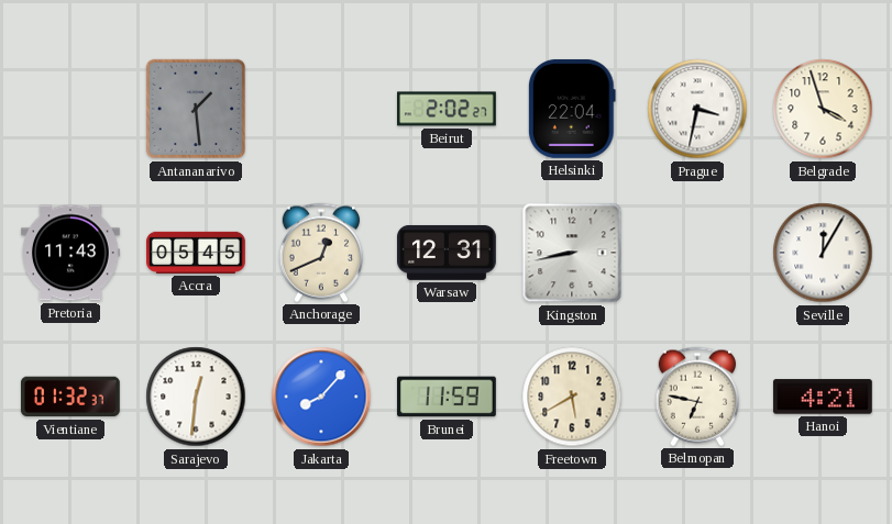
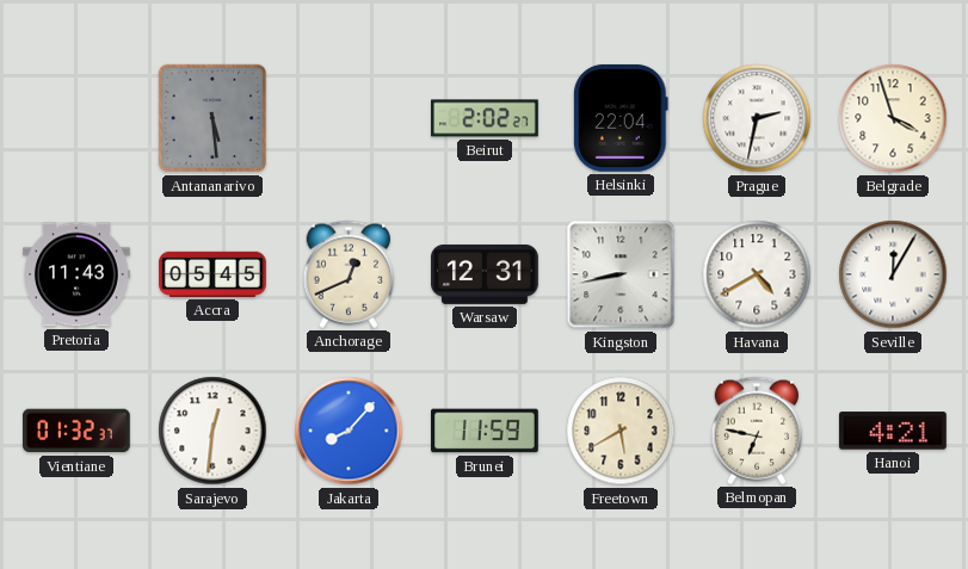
Antananarivo: 1:29 -> 5:29 (212, 118)
Prague: 3:32 -> 2:32 (757, 118)
Havana: none -> 4:40 (757, 274)
